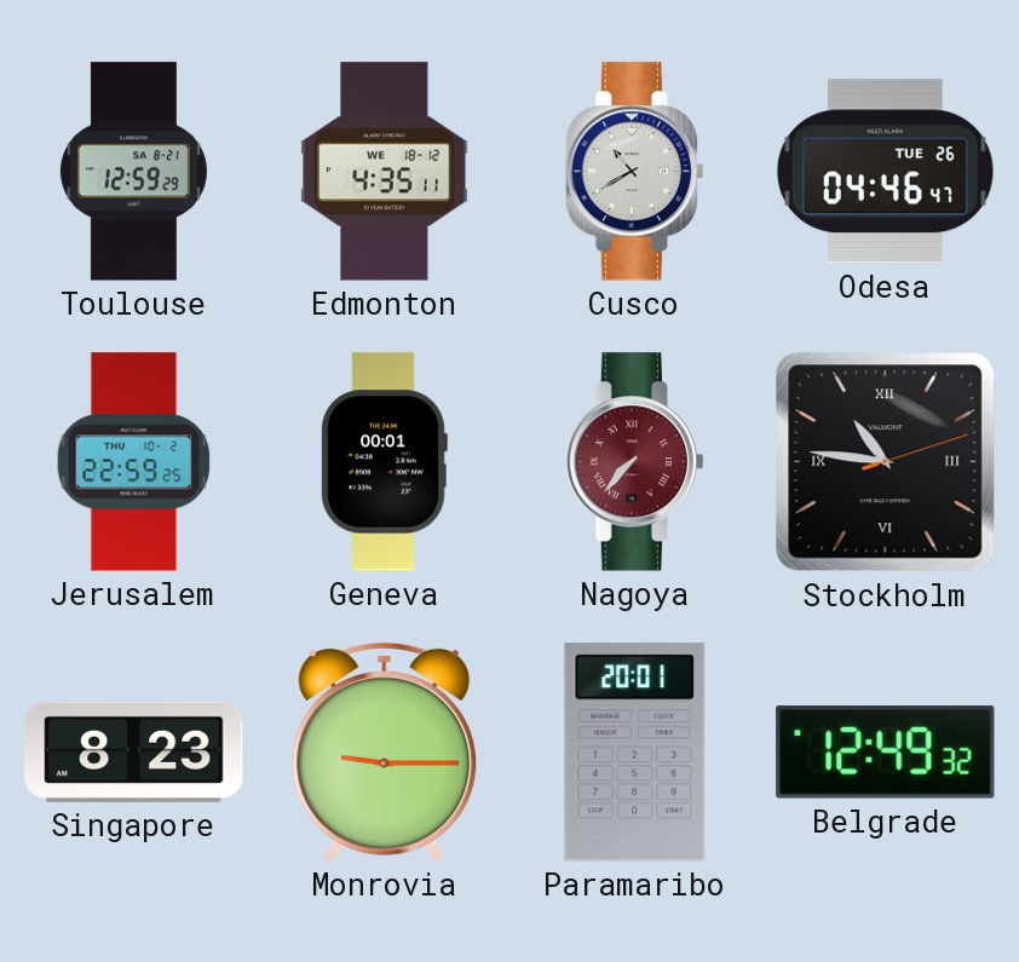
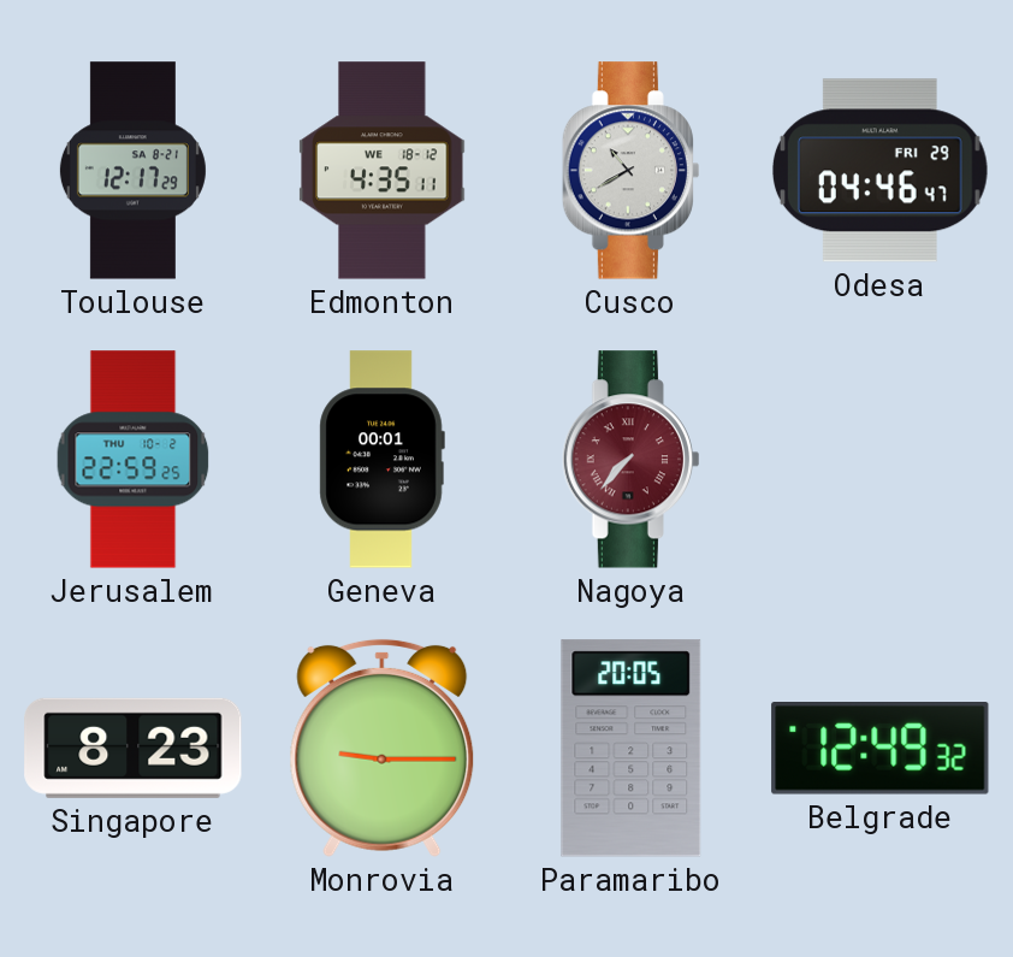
Toulouse: 12:59 -> 12:17 (132, 171)
Odesa date: TUE 26 -> FRI 29 (879, 171)
Stockholm: 10:46 -> none (886, 462)
Paramaribo: 20:01 -> 20:05 (632, 749)
